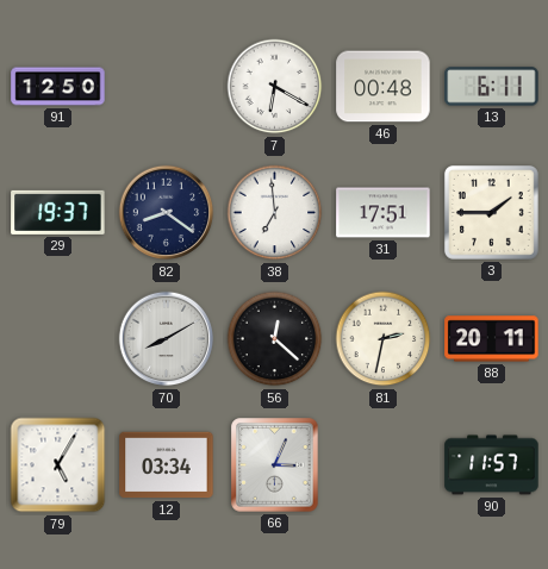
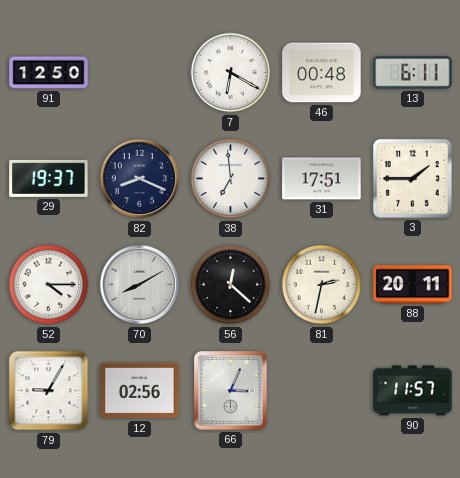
82: 8:21 -> 8:19 (140, 179)
52: none -> 4:15 (49, 285)
79: 5:05 -> 9:05 (49, 391)
12: 03:34 -> 02:56 (140, 391)
